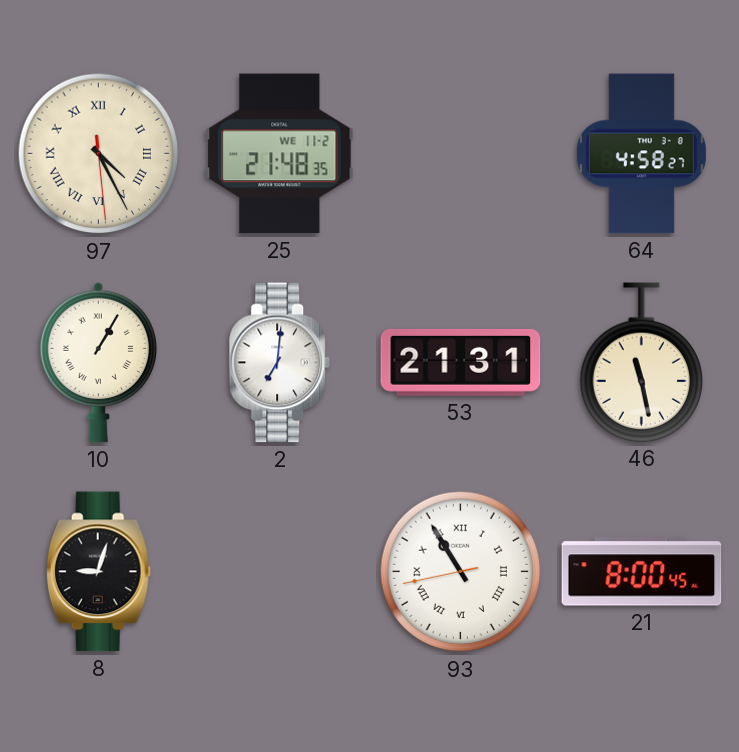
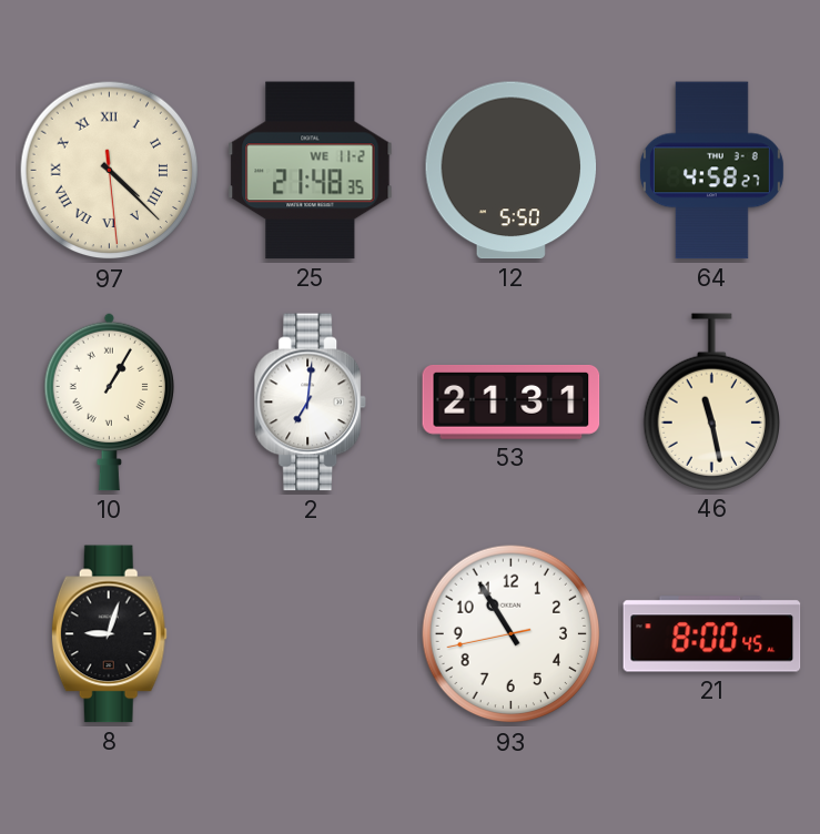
97: 4:25 -> 4:22 (110, 171)
12: none -> 5:50 (512, 171)
93 numerals: Roman -> Arabic (512, 634)
